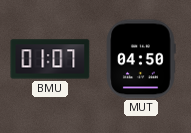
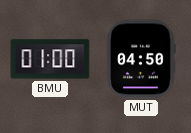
BMU: 01:07 -> 01:00 (50, 59)
